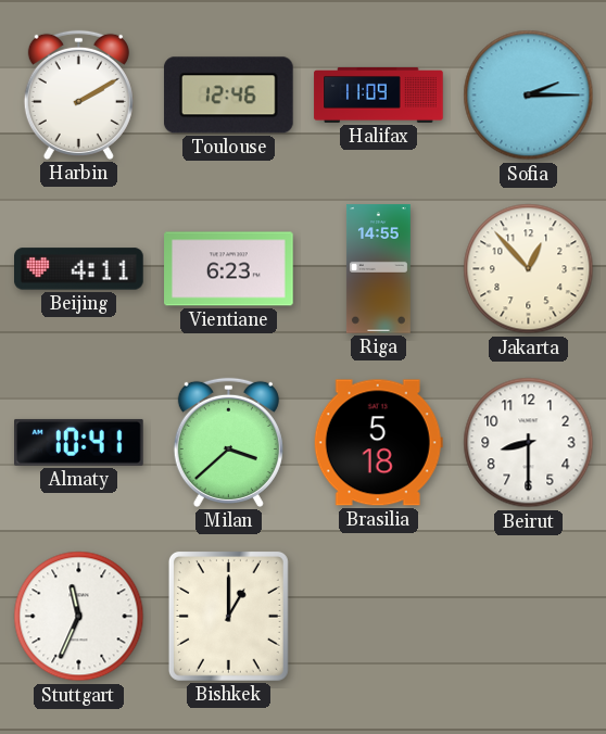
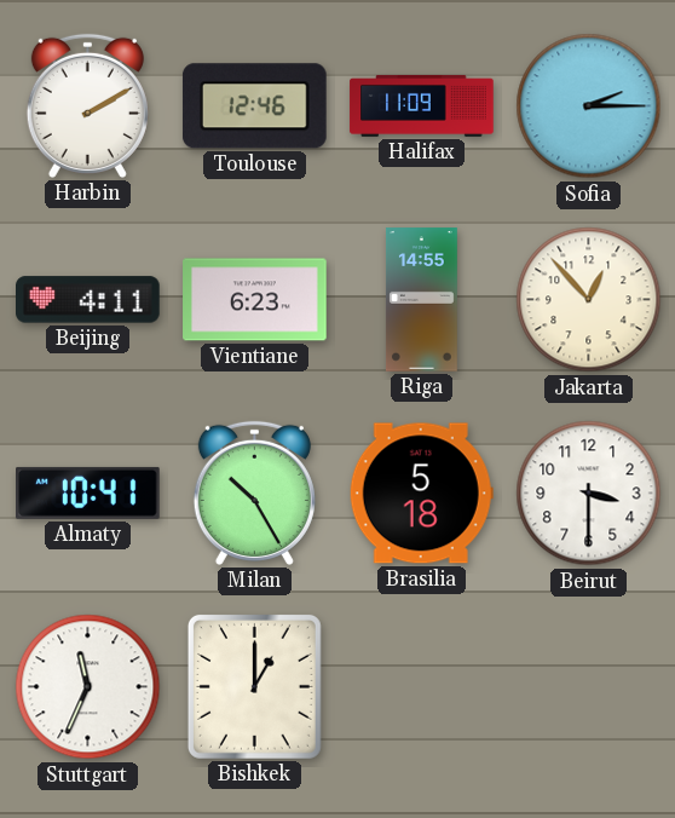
Milan: 3:38 -> 10:25 (254, 492)
Beirut: 8:30 -> 3:30 (589, 494)
